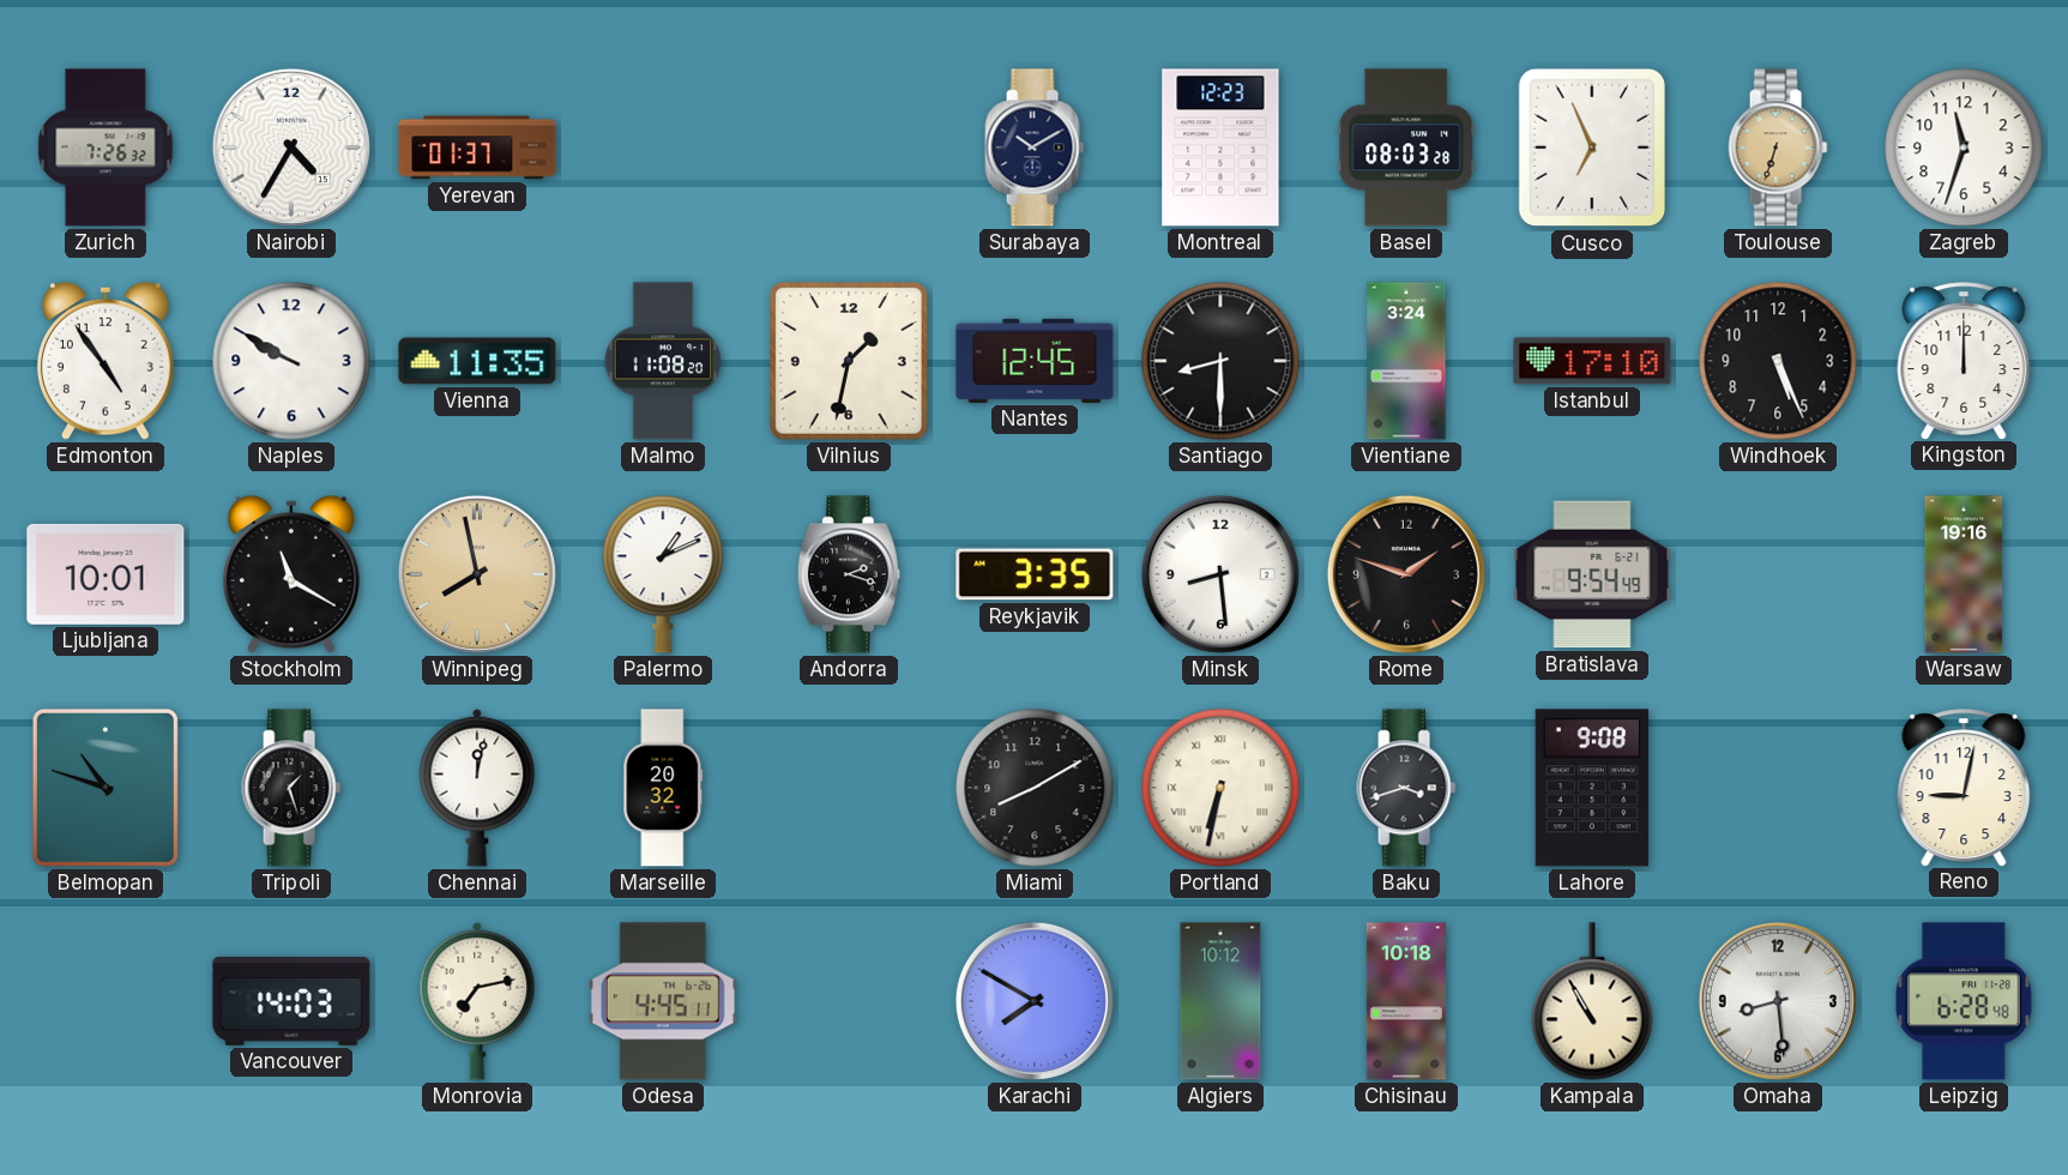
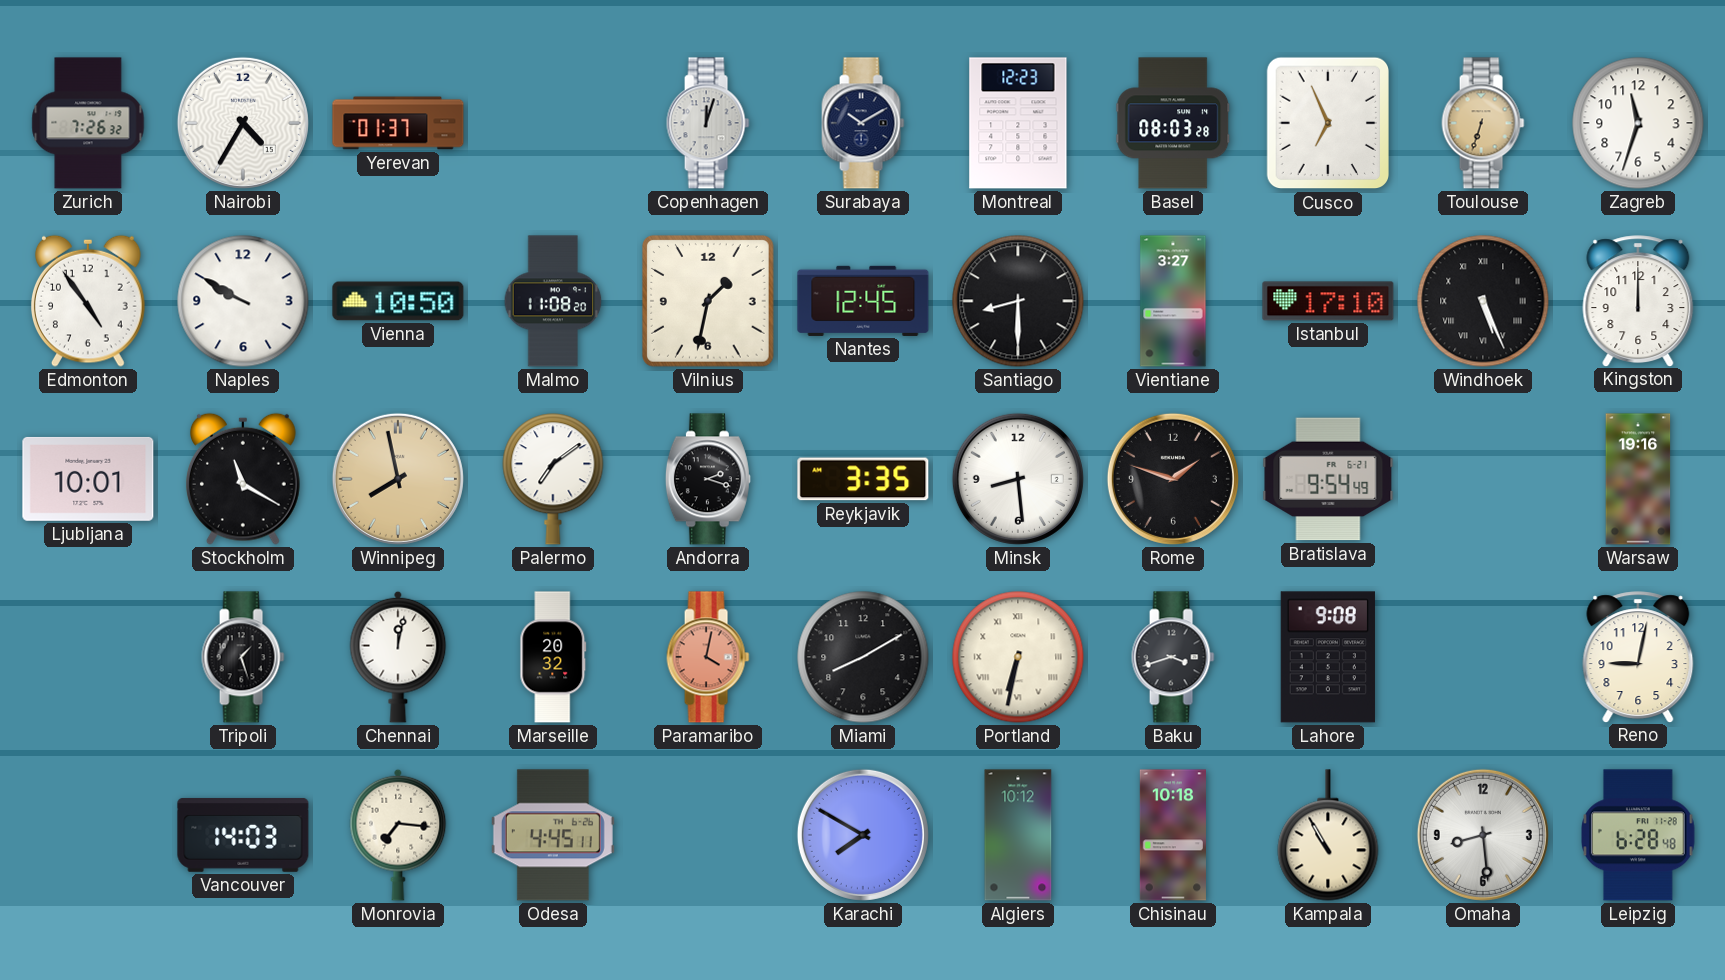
Copenhagen: none -> 12:03 (708, 123)
Vienna: 11:35 -> 10:50 (398, 301)
Vientiane: 3:24 -> 3:27 (1173, 301)
Windhoek numerals: Arabic -> Roman (1483, 301)
Palermo: 1:11 -> 7:09 (553, 479)
Belmopan: 10:48 -> none (105, 788)
Paramaribo: none -> 4:02 (708, 657)
Monrovia: 7:13 -> 7:16 (398, 835)
